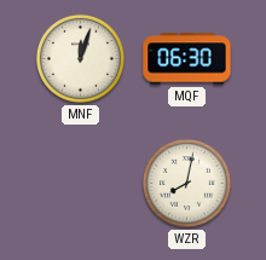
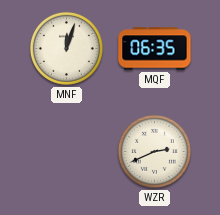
MQF: 06:30 -> 06:35 (155, 49)
WZR: 8:02 -> 2:41 (154, 151)
